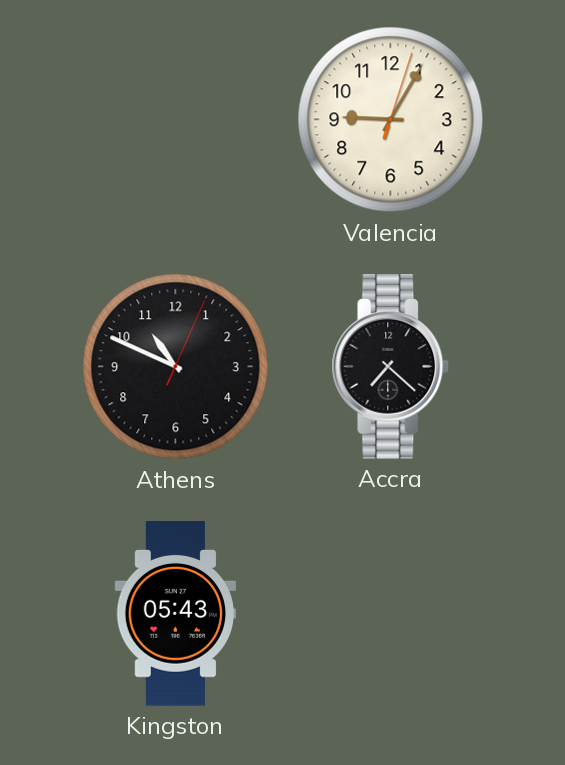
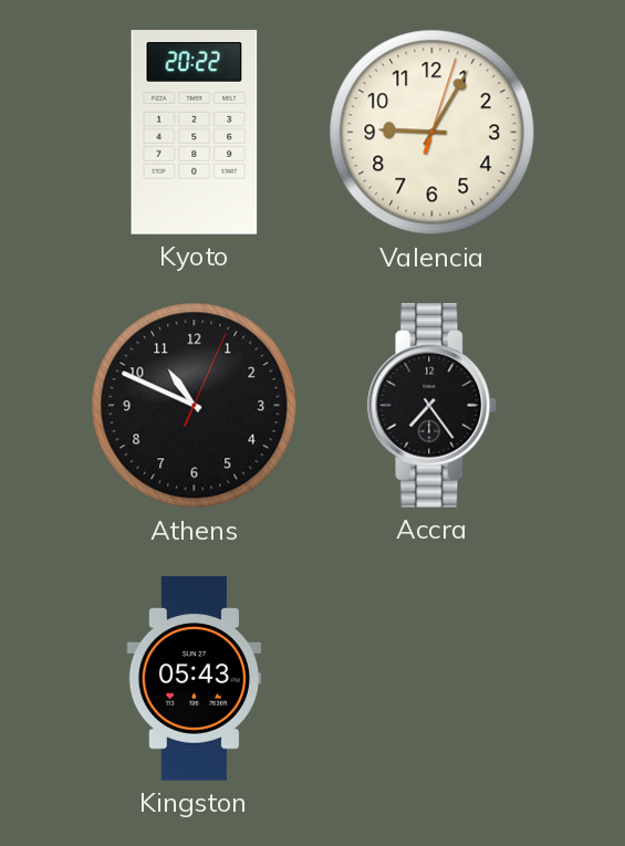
Kyoto: none -> 20:22 (195, 133)
Accra: 7:22 -> 7:24 (433, 406)
